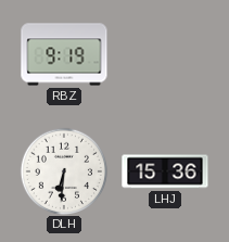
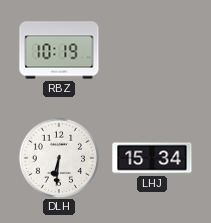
RBZ: 9:19 -> 10:19 (59, 50)
LHJ: 15:36 -> 15:34 (152, 158)
